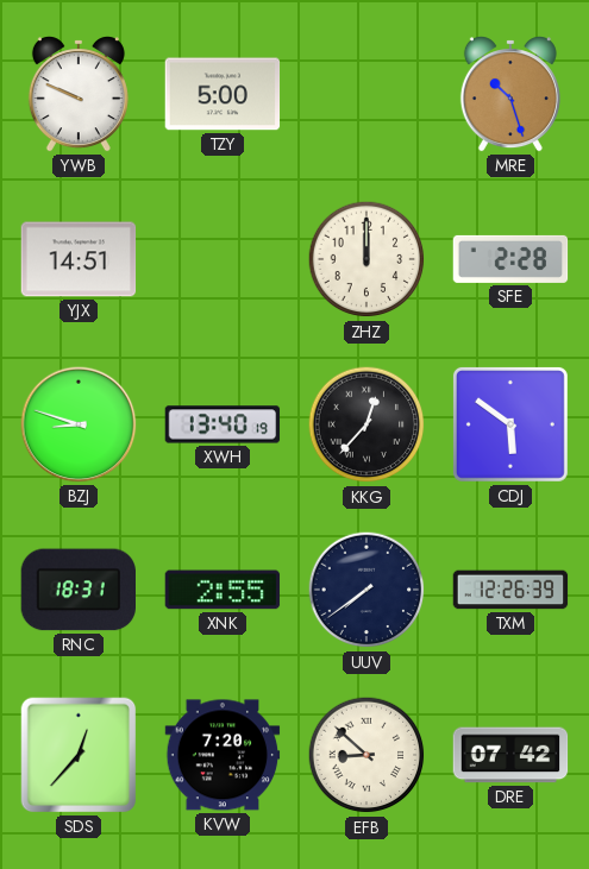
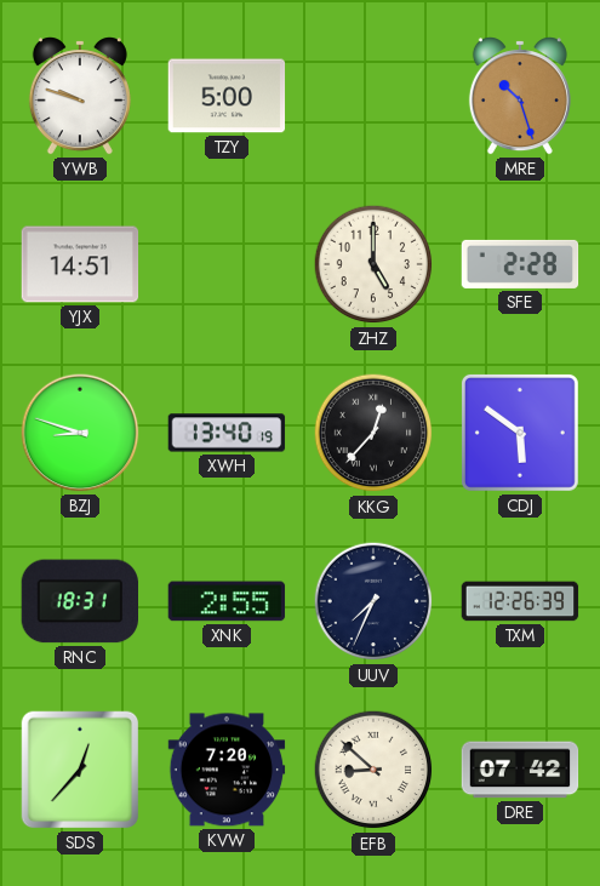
YWB: 9:49 -> 9:48 (80, 96)
ZHZ: 12:00 -> 5:00 (373, 264)
UUV: 7:39 -> 7:34 (373, 601)
